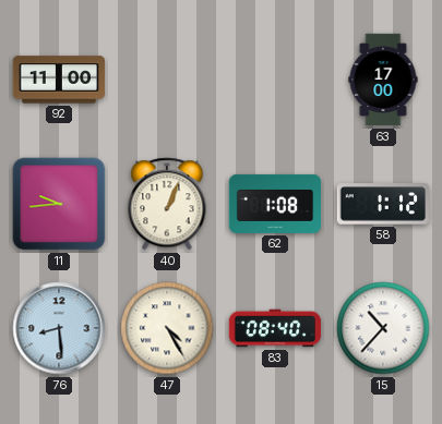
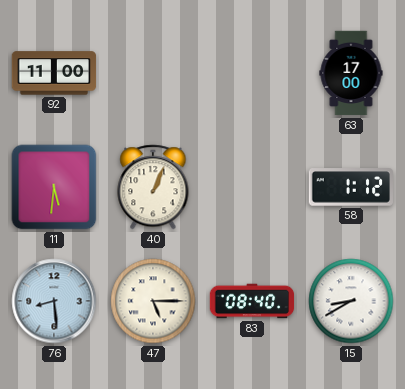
11: 9:44 -> 5:31 (54, 187)
62: 1:08 -> none (275, 204)
47: 4:25 -> 5:15 (153, 301)
15: 10:37 -> 8:40 (351, 301)
